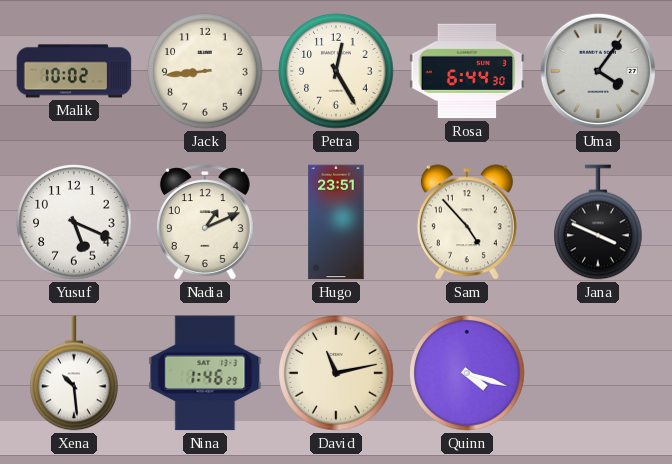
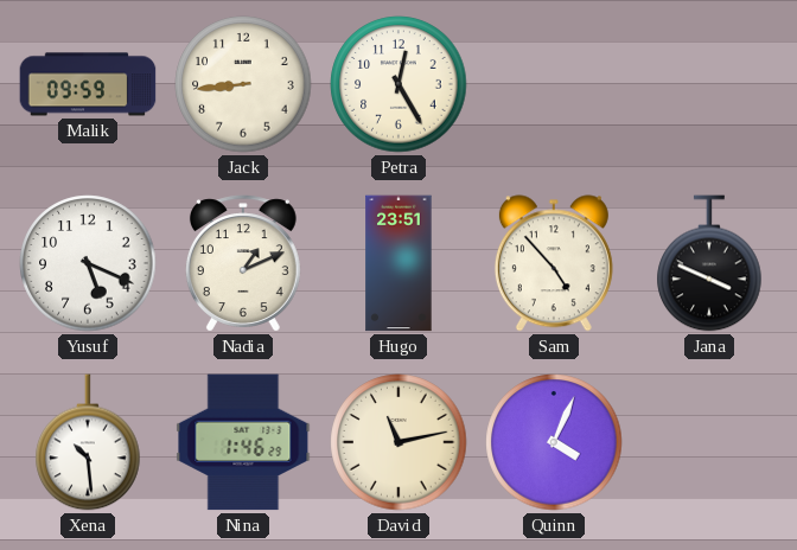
Malik: 10:02 -> 09:59 (88, 84)
Rosa: 6:44 -> none (467, 71)
Uma: 4:06 -> none (598, 71)
Quinn: 4:18 -> 4:04 (554, 442)
